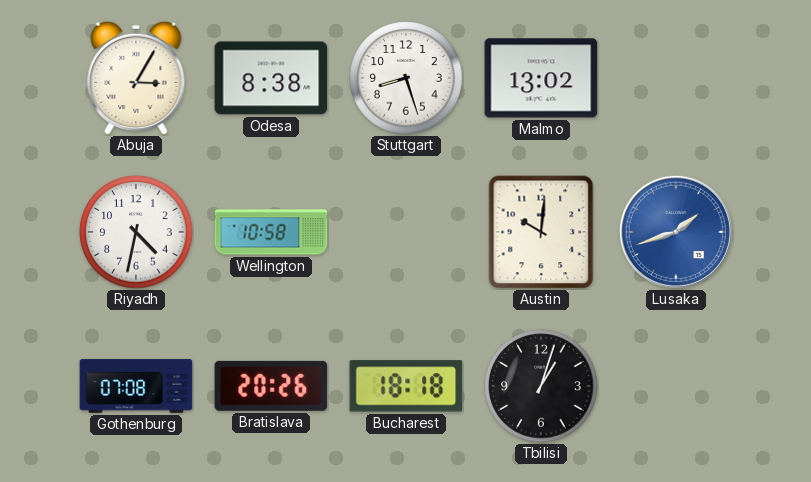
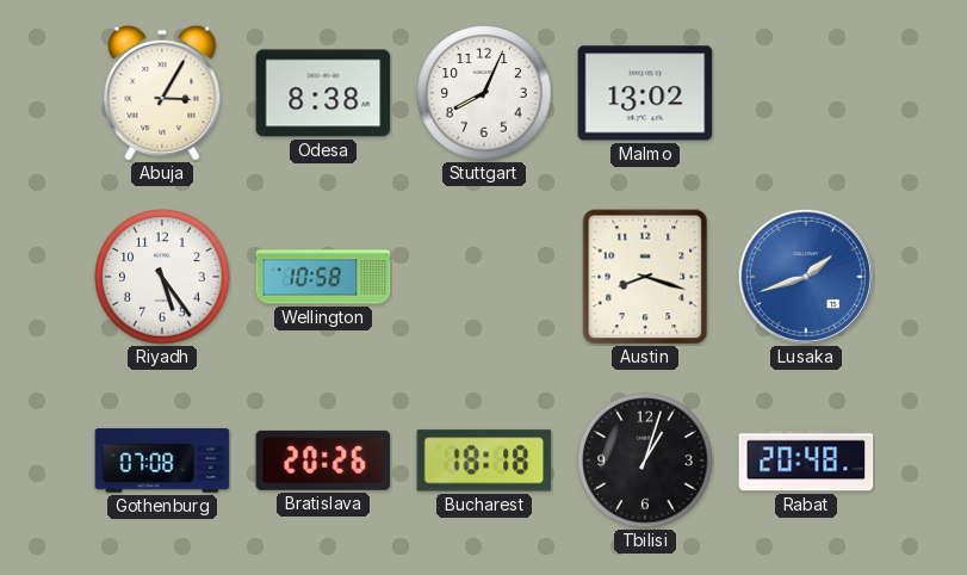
Stuttgart: 8:27 -> 8:04 (484, 93)
Riyadh: 4:32 -> 5:24 (162, 277)
Austin: 10:01 -> 8:18 (645, 277)
Rabat: none -> 20:48 (806, 460)
